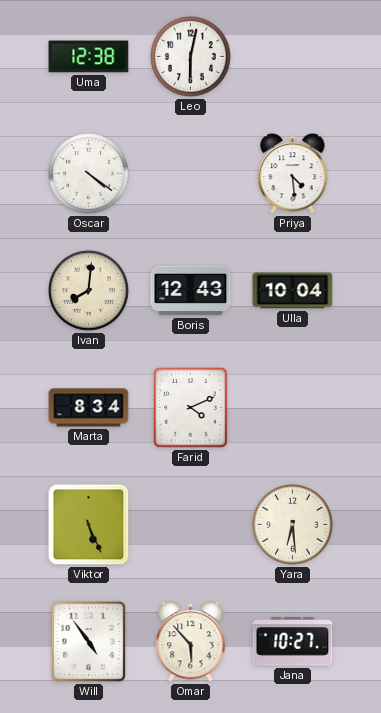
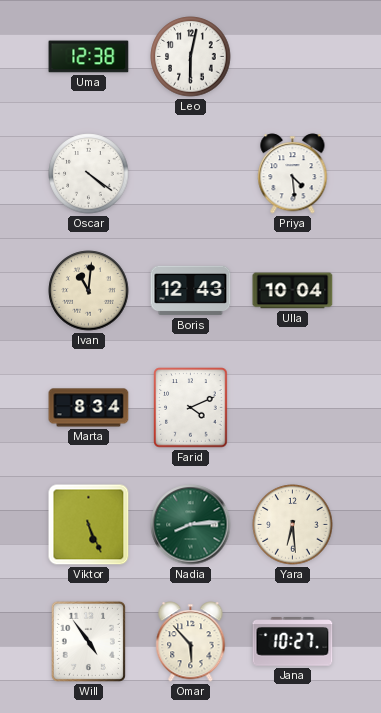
Ivan: 8:01 -> 11:01 (89, 291)
Nadia: none -> 8:14 (191, 525)
